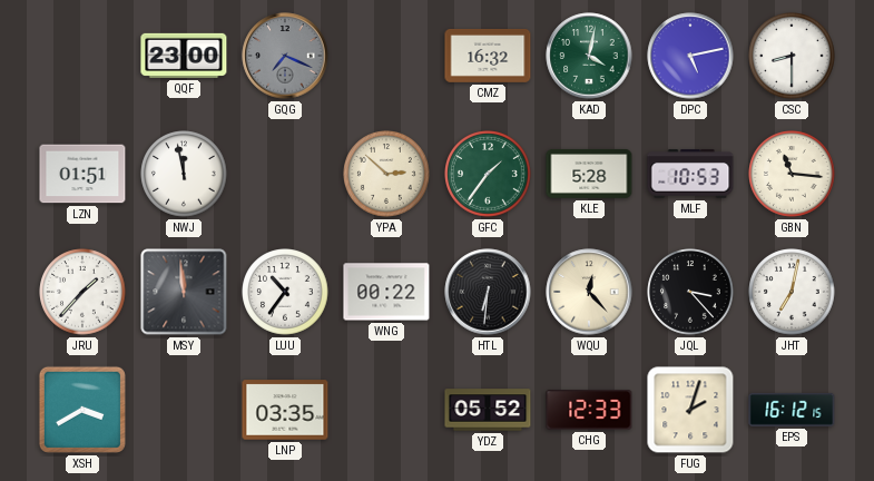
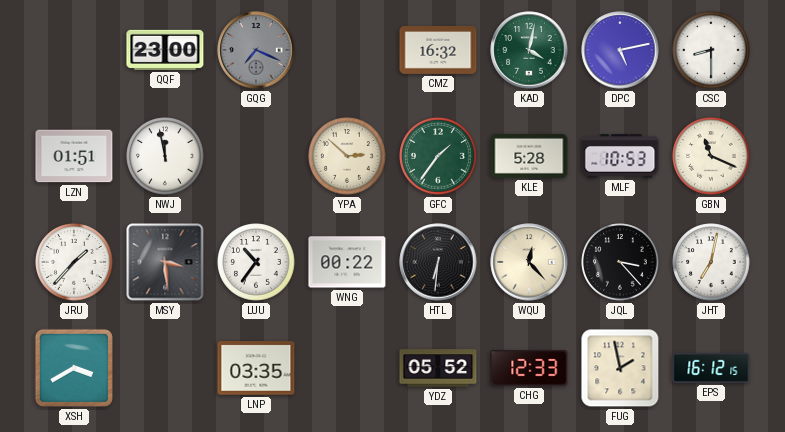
GBN: 11:16 -> 11:19 (711, 156)
MSY: 11:59 -> 3:29 (165, 262)
FUG: 2:03 -> 1:58 (620, 368)
